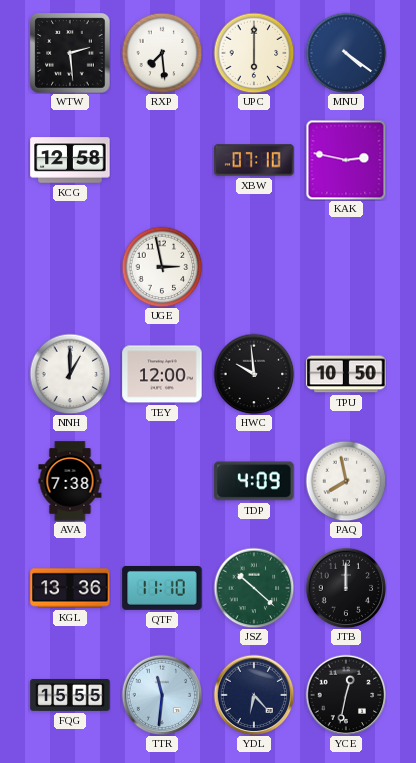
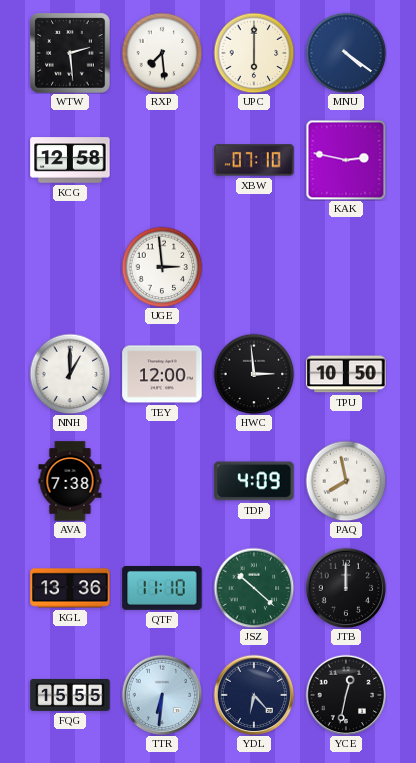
UGE: 2:58 -> 2:59 (162, 267)
HWC: 9:59 -> 2:59 (254, 374)
TTR: 11:31 -> 6:31 (162, 695)
